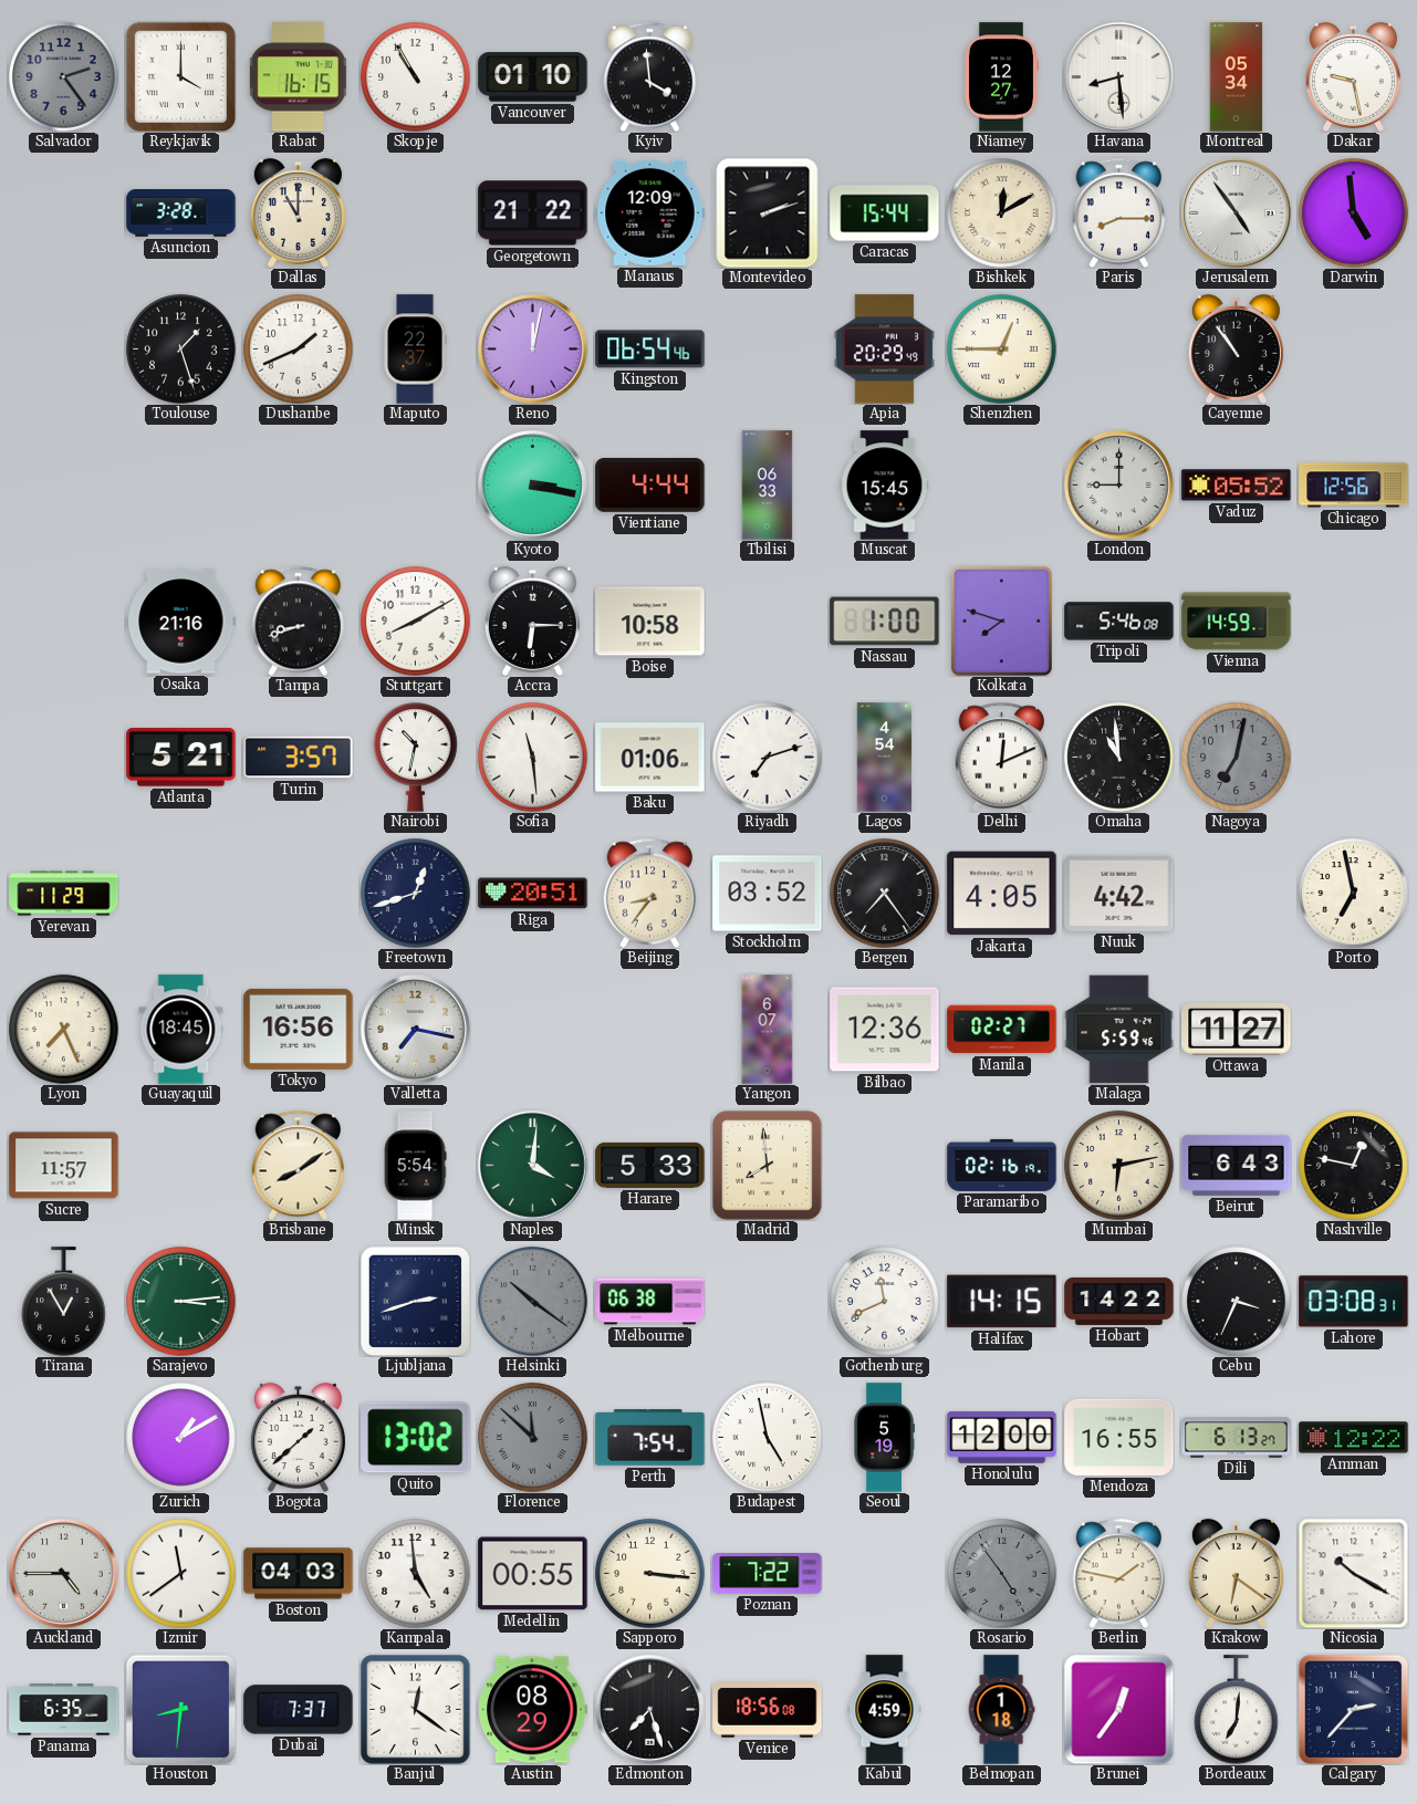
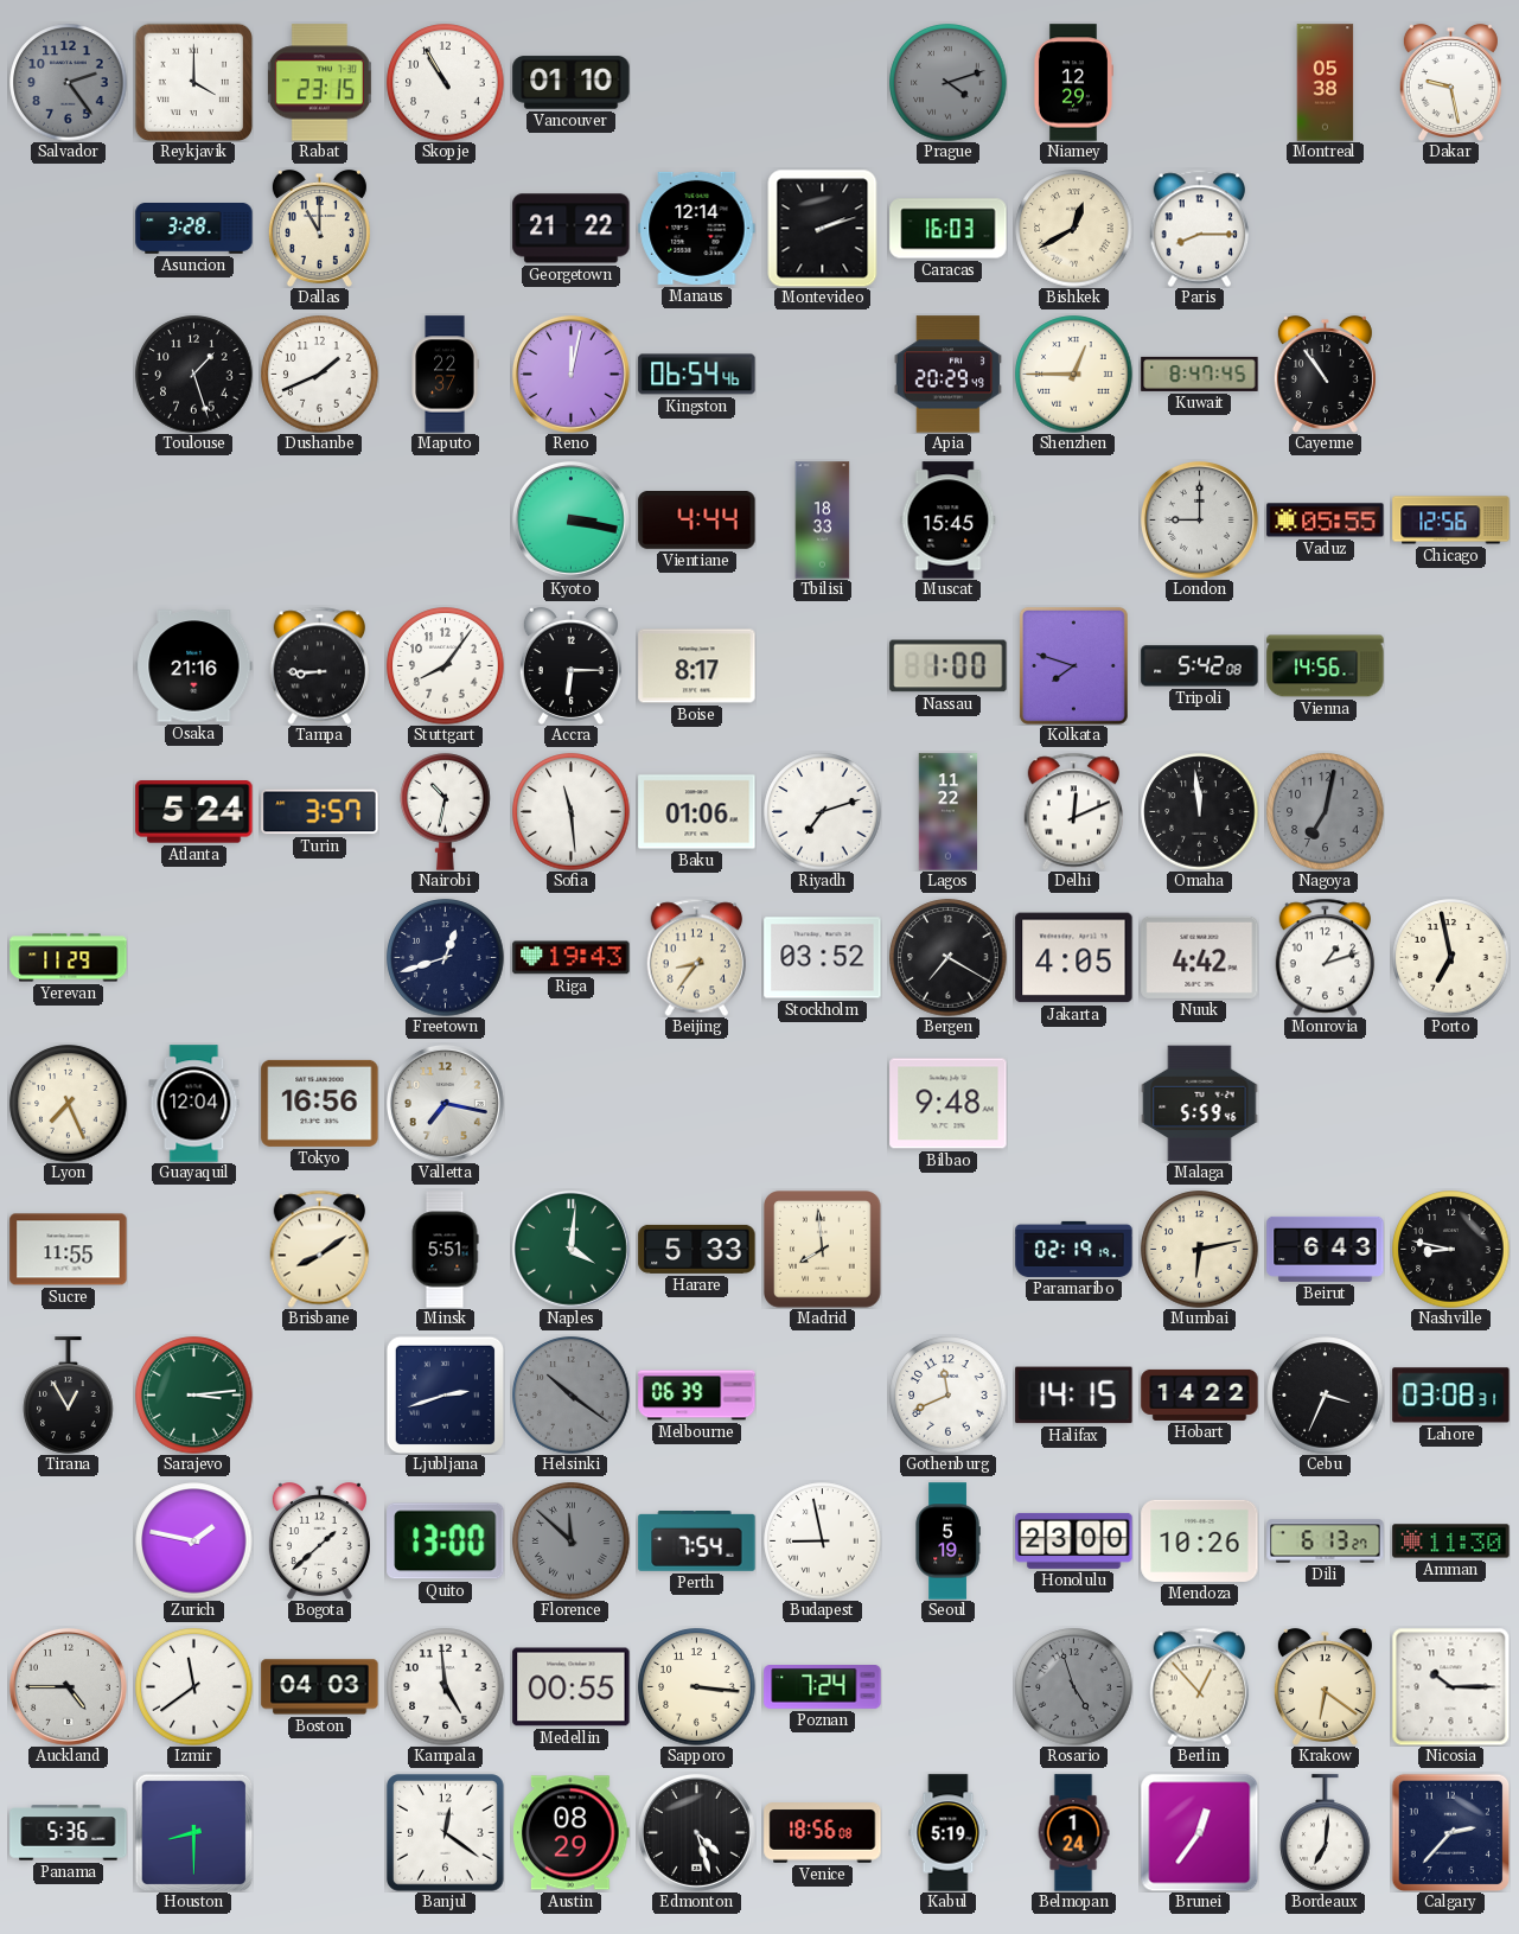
Rabat: 16:15 -> 23:15 (319, 83)
Kyiv: 3:59 -> none (650, 76)
Prague: none -> 4:12 (949, 83)
Niamey: 12:27 -> 12:29 (1073, 83)
Havana: 8:29 -> none (1118, 76)
Montreal: 05:34 -> 05:38 (1326, 83)
Manaus: 12:09 -> 12:14 (697, 228)
Caracas: 15:44 -> 16:03 (949, 229)
Bishkek: 12:10 -> 12:40 (1074, 229)
Jerusalem: 4:54 -> none (1236, 212)
Darwin: 4:59 -> none (1354, 213)
Kuwait: none -> 8:47 (1200, 374)
Tbilisi: 06:33 -> 18:33 (823, 521)
Vaduz: 05:52 -> 05:55 (1326, 521)
Tampa: 8:42 -> 8:45 (320, 665)
Stuttgart: 8:10 -> 8:06 (446, 666)
Boise: 10:58 -> 8:17 (697, 666)
Tripoli: 5:46 -> 5:42 (1200, 666)
Vienna: 14:59 -> 14:56 (1326, 666)
Atlanta: 5:21 -> 5:24 (194, 812)
Lagos: 4:54 -> 11:22 (949, 812)
Omaha: 10:59 -> 11:59 (1200, 812)
Riga: 20:51 -> 19:43 (572, 958)
Bergen: 7:24 -> 7:20 (949, 958)
Monrovia: none -> 1:12 (1326, 957)
Guayaquil: 18:45 -> 12:04 (194, 1104)
Yangon: 6:07 -> none (768, 1030)
Bilbao: 12:36 -> 9:48 (949, 1104)
Manila: 02:27 -> none (1002, 1030)
Ottawa: 11:27 -> none (1237, 1029)
Sucre: 11:57 -> 11:55 (69, 1250)
Minsk: 5:54 -> 5:51 (445, 1250)
Paramaribo: 02:16 -> 02:19 (1074, 1249)
Nashville: 12:47 -> 8:47 (1451, 1250)
Melbourne: 06:38 -> 06:39 (697, 1396)
Zurich: 1:10 -> 1:47 (194, 1542)
Quito: 13:02 -> 13:00 (446, 1542)
Budapest: 4:58 -> 8:58 (823, 1542)
Honolulu: 12:00 -> 23:00 (1074, 1540)
Mendoza: 16:55 -> 10:26 (1200, 1540)
Amman: 12:22 -> 11:30 (1451, 1542)
Poznan: 7:22 -> 7:24 (823, 1687)
Rosario: 4:54 -> 4:57 (1074, 1687)
Berlin: 1:47 -> 12:53 (1200, 1686)
Nicosia: 10:20 -> 10:15 (1450, 1686)
Panama: 6:35 -> 5:36 (69, 1833)
Houston: 8:31 -> 8:30 (193, 1832)
Dubai: 7:37 -> none (299, 1710)
Edmonton: 7:27 -> 4:27 (696, 1832)
Kabul: 4:59 -> 5:19 (949, 1833)
Belmopan: 1:18 -> 1:24 (1073, 1833)
